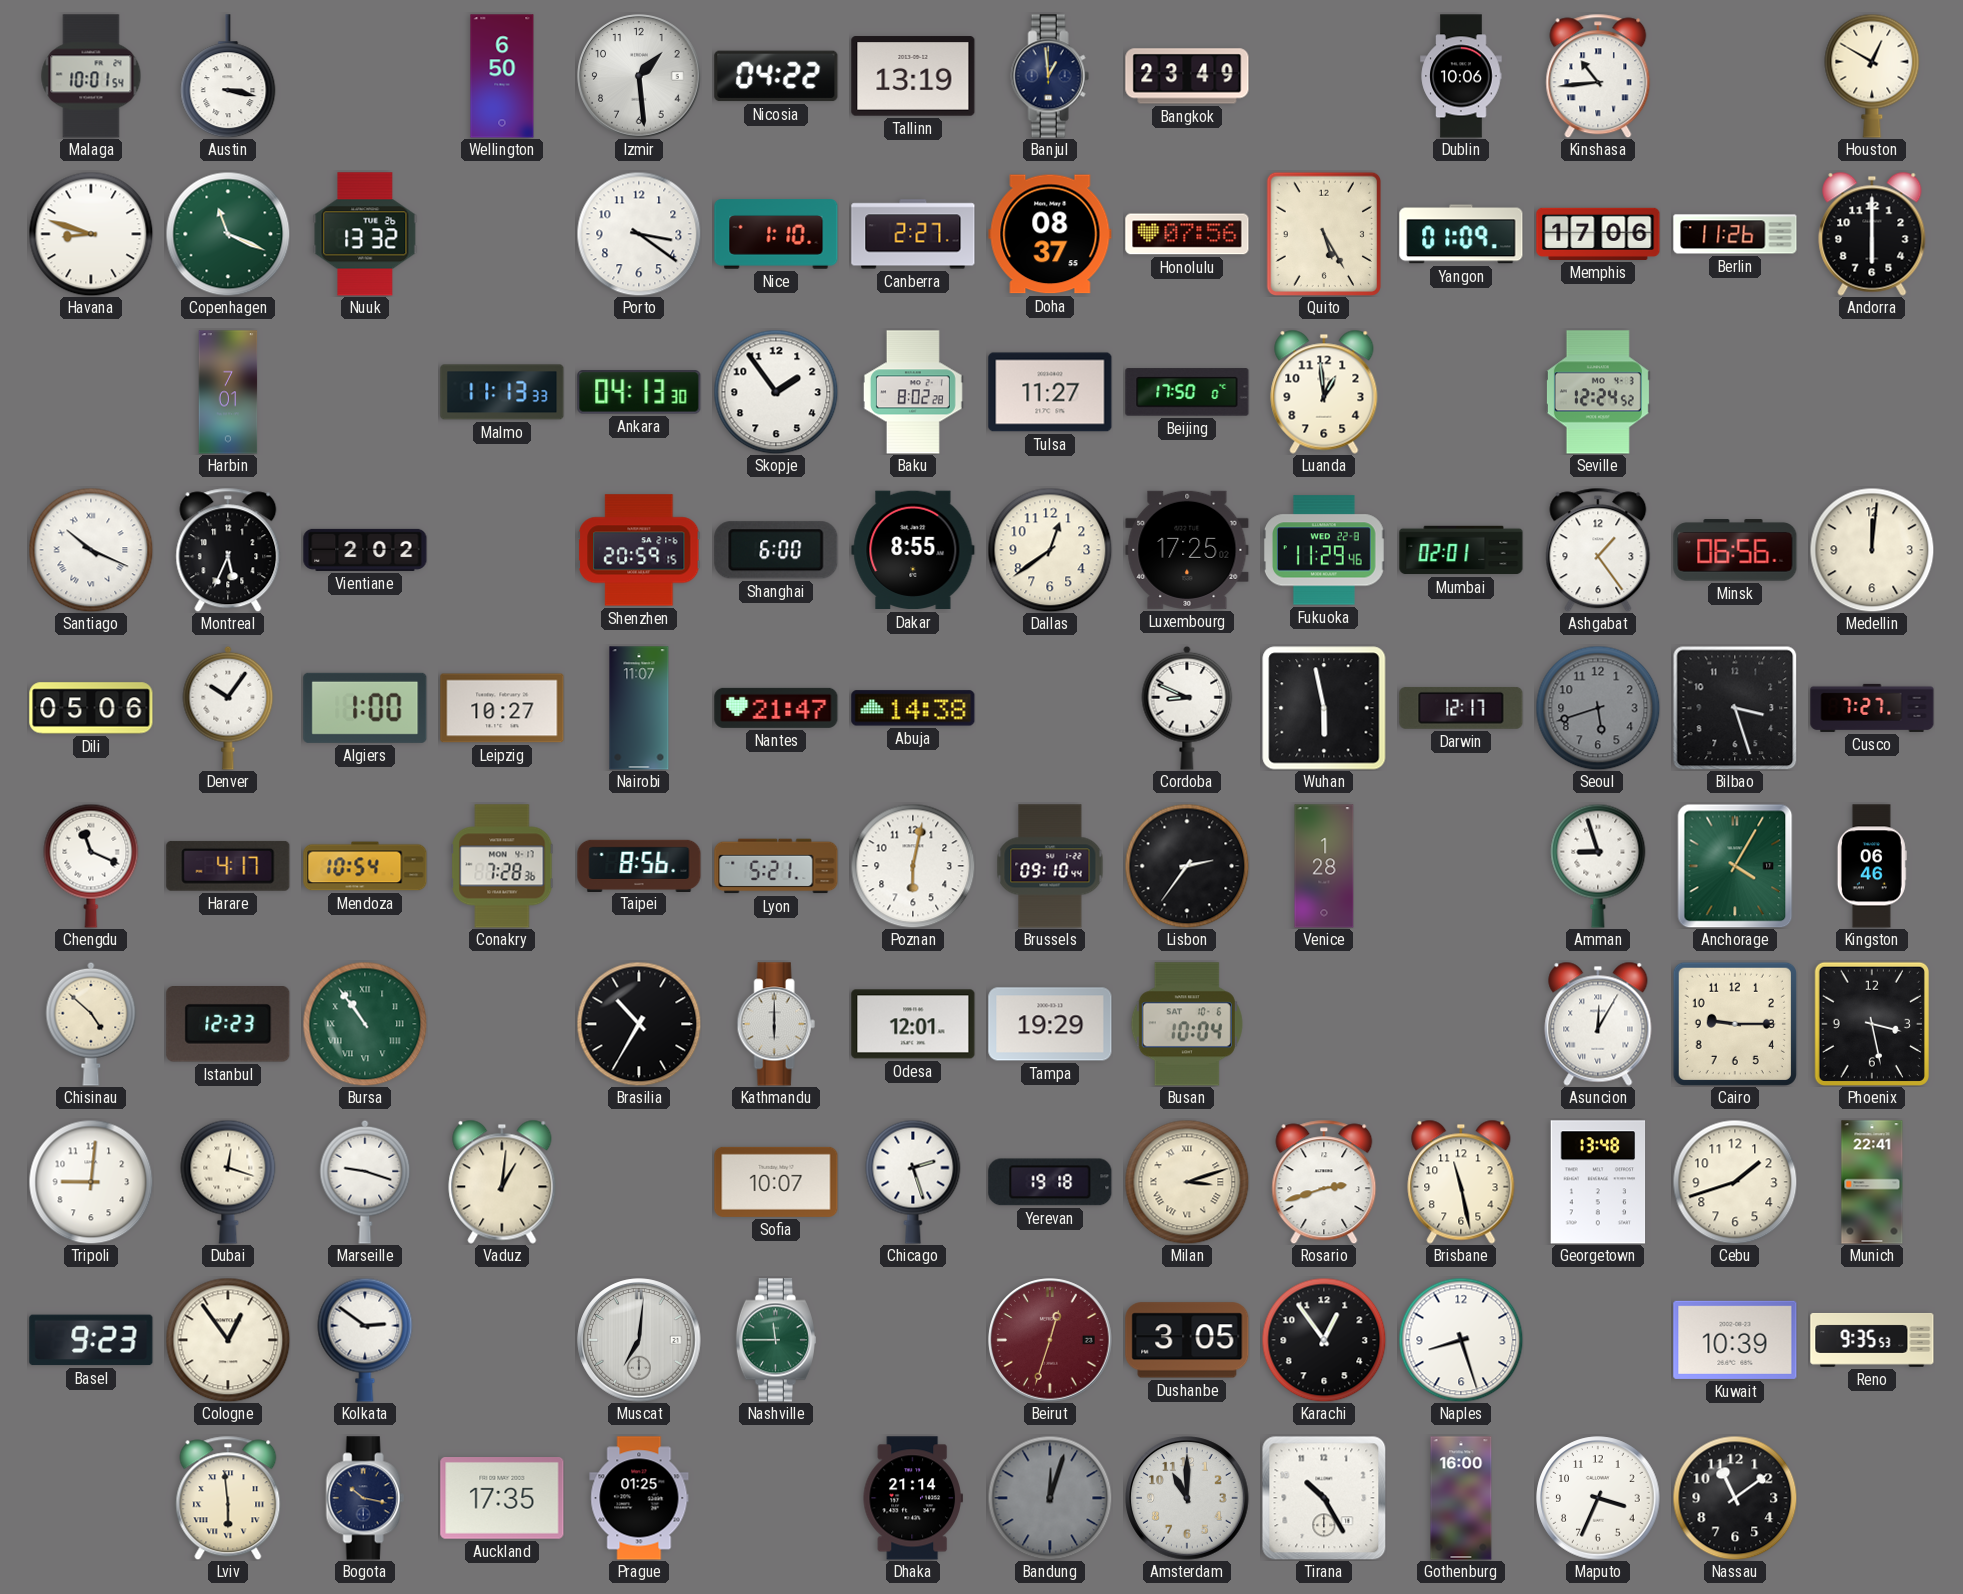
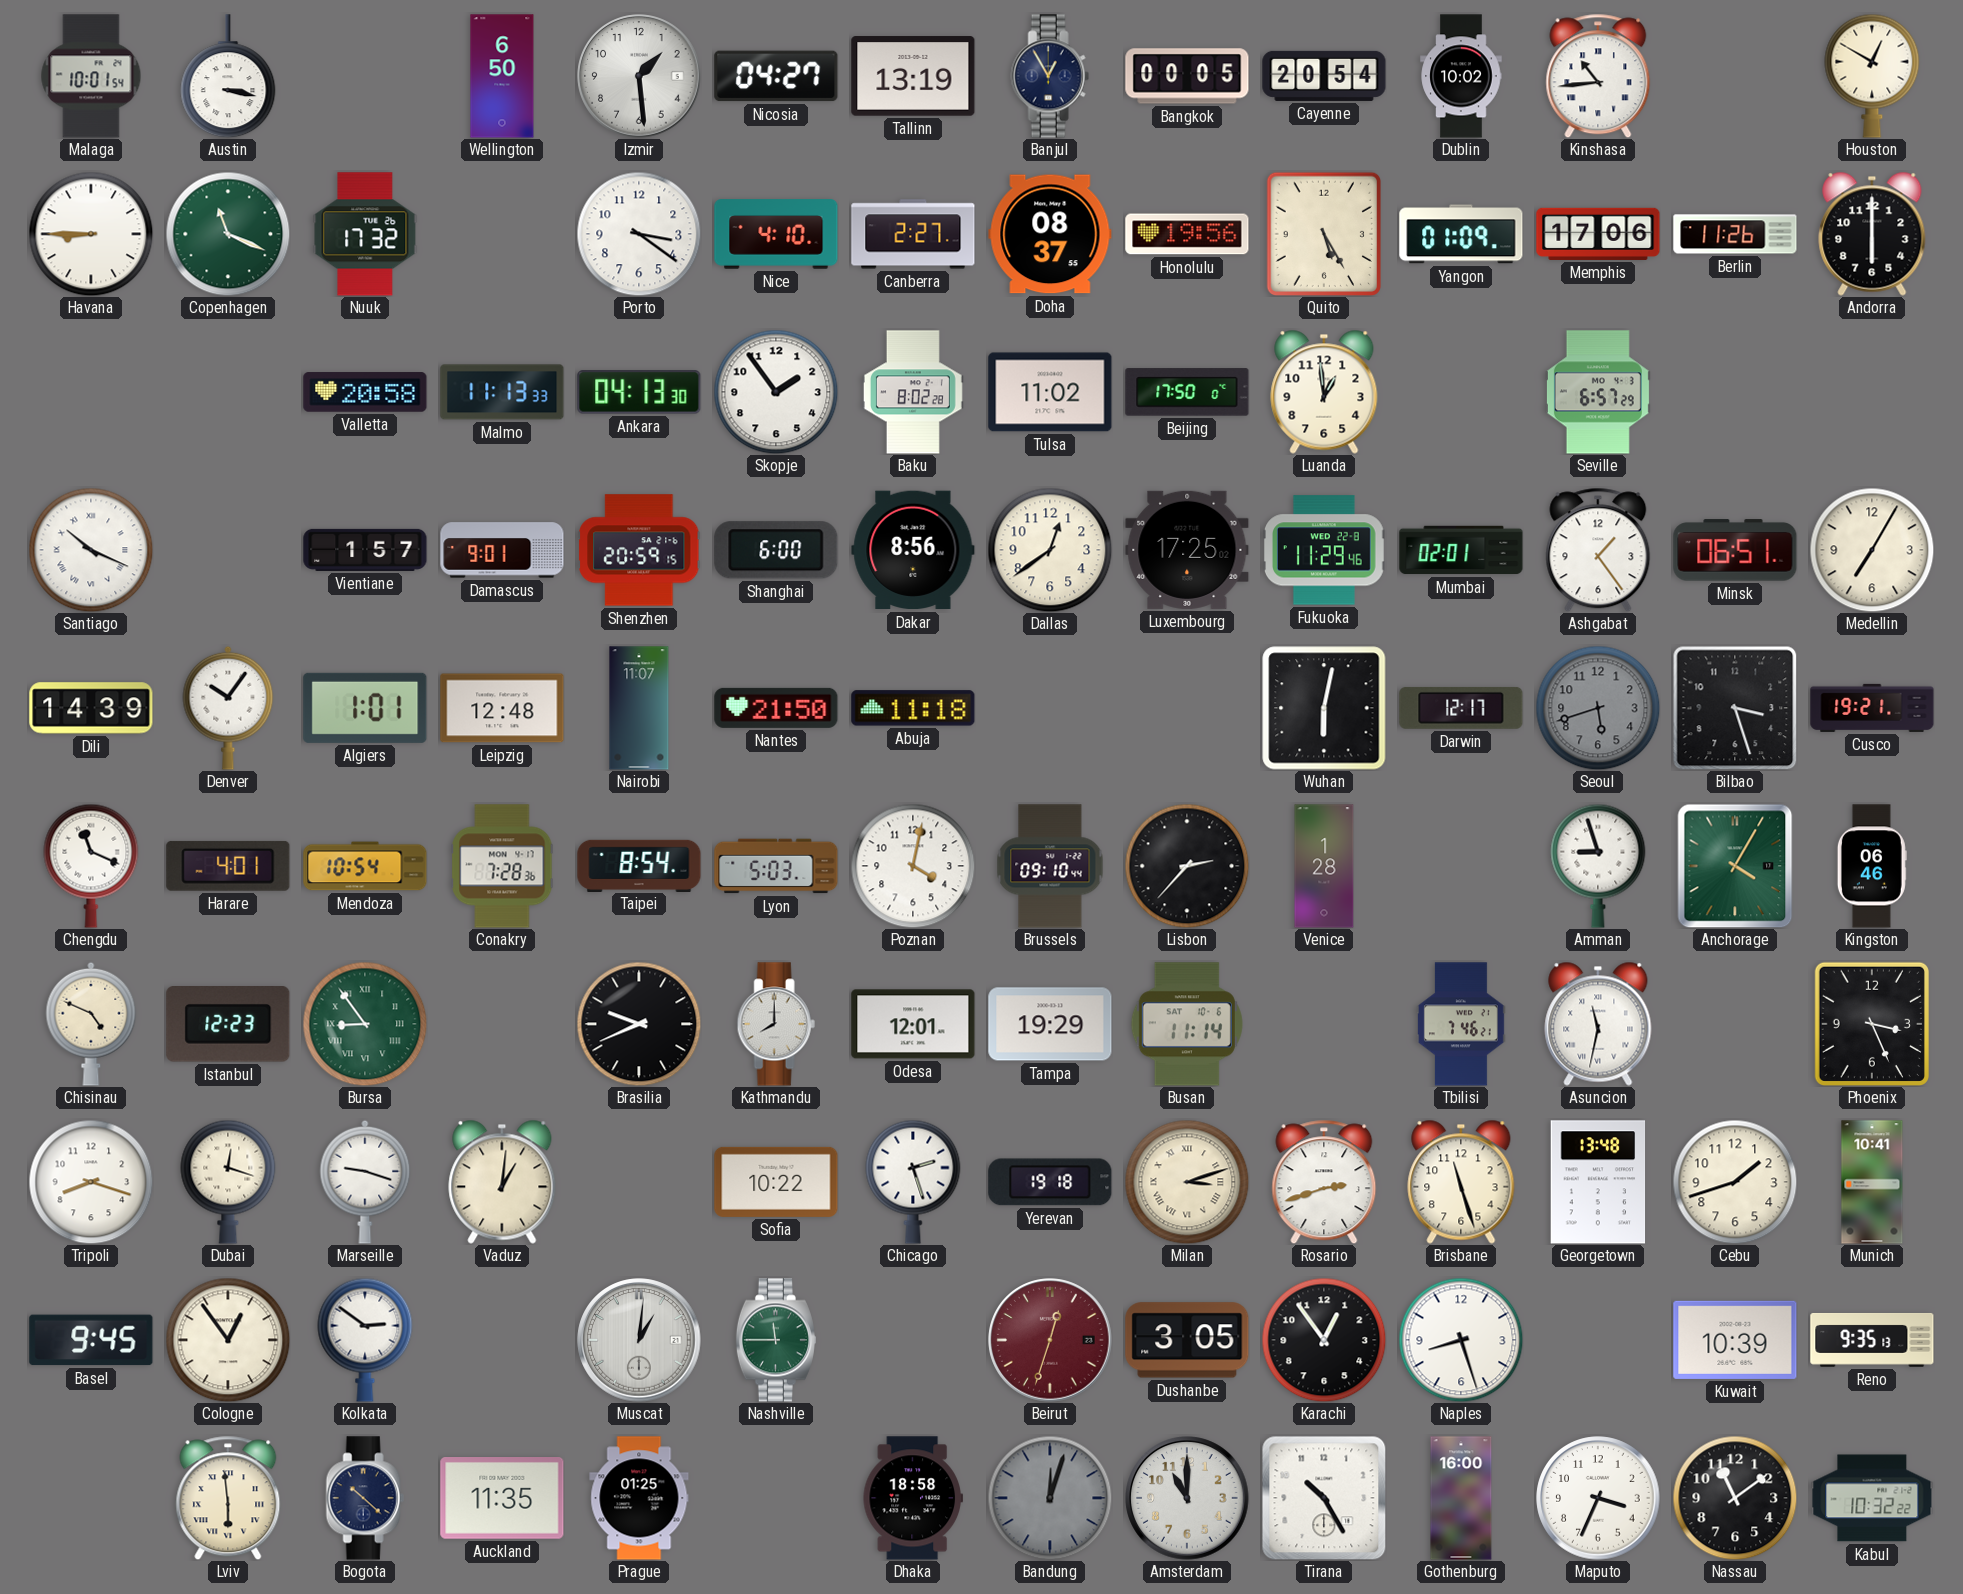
Nicosia: 04:22 -> 04:27 (776, 76)
Banjul: 12:59 -> 12:55 (1050, 76)
Bangkok: 23:49 -> 00:05 (1187, 76)
Cayenne: none -> 20:54 (1324, 76)
Dublin: 10:06 -> 10:02 (1461, 76)
Havana: 8:48 -> 8:45 (91, 234)
Nuuk: 13:32 -> 17:32 (365, 234)
Nice: 1:10 -> 4:10 (776, 234)
Honolulu: 07:56 -> 19:56 (1187, 234)
Harbin: 7:01 -> none (228, 392)
Valletta: none -> 20:58 (365, 392)
Tulsa: 11:27 -> 11:02 (1050, 392)
Seville: 12:24 -> 6:57 (1598, 392)
Montreal: 5:34 -> none (228, 550)
Vientiane: 2:02 -> 1:57 (365, 550)
Damascus: none -> 9:01 (502, 550)
Dakar: 8:55 -> 8:56 (913, 550)
Minsk: 06:56 -> 06:51 (1735, 550)
Medellin: 12:01 -> 7:05 (1872, 550)
Dili: 05:06 -> 14:39 (91, 708)
Algiers: 1:00 -> 1:01 (365, 708)
Leipzig: 10:27 -> 12:48 (502, 708)
Nantes: 21:47 -> 21:50 (776, 708)
Abuja: 14:38 -> 11:18 (913, 708)
Cordoba: 8:49 -> none (1187, 708)
Wuhan: 5:58 -> 6:02 (1324, 708)
Cusco: 7:27 -> 19:21 (1872, 708)
Harare: 4:17 -> 4:01 (228, 866)
Taipei: 8:56 -> 8:54 (639, 865)
Lyon: 5:21 -> 5:03 (776, 866)
Poznan: 6:02 -> 4:02 (913, 866)
Lisbon: 2:36 -> 2:37 (1187, 866)
Chisinau: 4:52 -> 4:49 (91, 1024)
Bursa: 10:54 -> 8:54 (365, 1024)
Brasilia: 10:35 -> 9:41 (639, 1024)
Kathmandu: 6:00 -> 8:00 (776, 1024)
Busan: 10:04 -> 11:14 (1187, 1024)
Tbilisi: none -> 7:46 (1462, 1024)
Asuncion: 12:05 -> 11:32 (1598, 1024)
Cairo: 9:15 -> none (1735, 1024)
Phoenix: 3:28 -> 3:26 (1872, 1023)
Tripoli: 9:01 -> 8:18 (91, 1182)
Sofia: 10:07 -> 10:22 (776, 1182)
Brisbane: 11:28 -> 11:27 (1461, 1182)
Munich: 22:41 -> 10:41 (1872, 1182)
Basel: 9:23 -> 9:45 (91, 1340)
Muscat: 7:01 -> 1:01 (639, 1340)
Reno: 9:35:53 -> 9:35:13 (1872, 1340)
Bogota: 10:17 -> 10:22 (365, 1498)
Auckland: 17:35 -> 11:35 (502, 1499)
Dhaka: 21:14 -> 18:58 (913, 1498)
Kabul: none -> 10:32 (1872, 1498)
